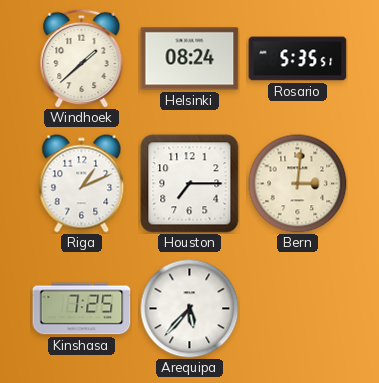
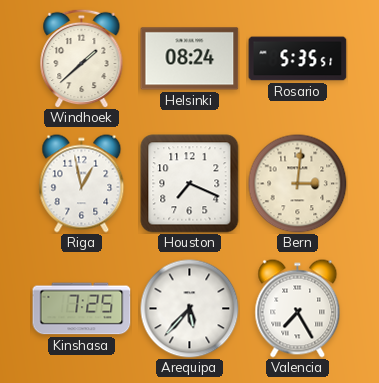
Riga: 1:11 -> 12:58 (82, 184)
Houston: 7:15 -> 7:19 (190, 184)
Valencia: none -> 7:25 (298, 309)
